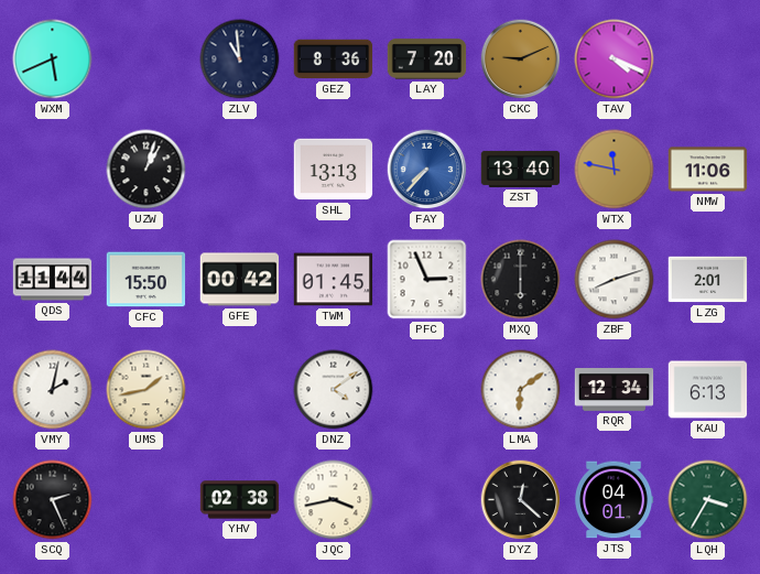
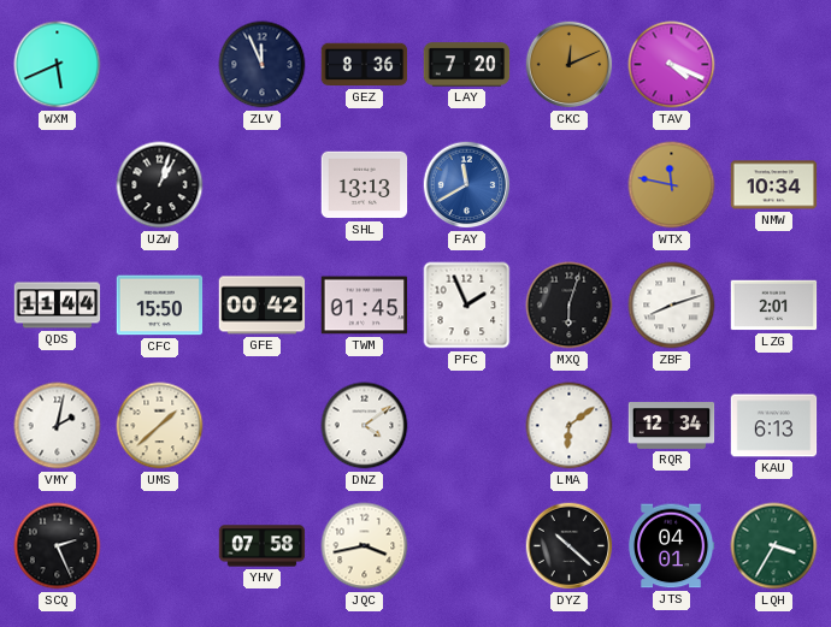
ZLV: 10:59 -> 11:56 (263, 65)
CKC: 9:11 -> 12:11 (570, 65)
FAY: 7:37 -> 11:40 (467, 185)
ZST: 13:40 -> none (521, 169)
NMW: 11:06 -> 10:34 (774, 185)
PFC: 2:56 -> 1:56 (467, 306)
MXQ: 6:00 -> 6:03 (570, 306)
UMS: 1:43 -> 1:38 (160, 426)
YHV: 02:38 -> 07:58 (263, 546)
DYZ: 12:22 -> 10:22 (570, 546)
